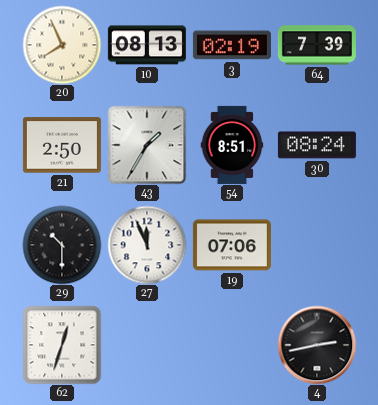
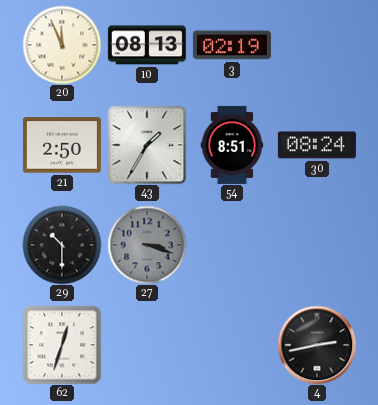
20: 7:56 -> 11:56 (62, 45)
64: 7:39 -> none (317, 45)
27: 11:56 -> 3:18 (147, 245)
27 dial: white -> grey (147, 245)
19: 07:06 -> none (232, 245)
